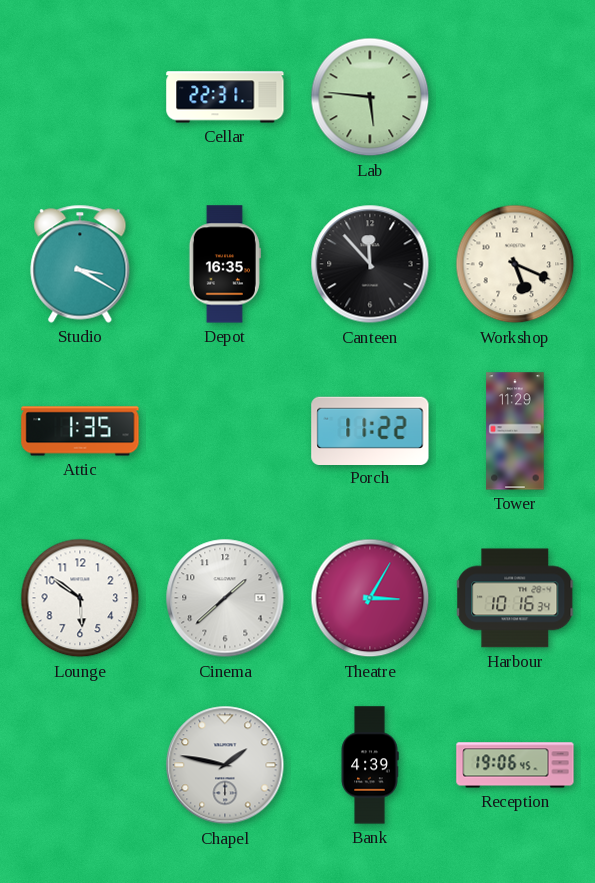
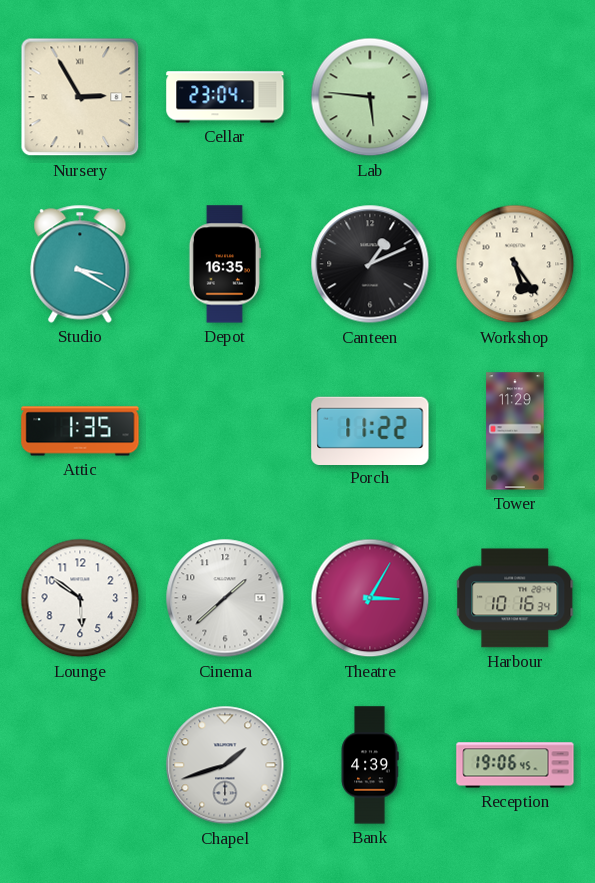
Nursery: none -> 2:55 (80, 97)
Cellar: 22:31 -> 23:04 (225, 97)
Canteen: 11:53 -> 1:11 (370, 264)
Workshop: 5:19 -> 5:24 (515, 264)
Chapel: 1:47 -> 1:42 (225, 765)
